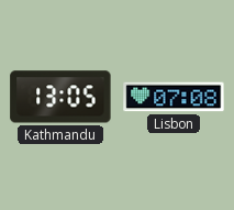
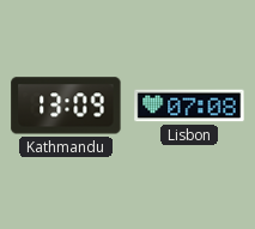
Kathmandu: 13:05 -> 13:09 (66, 106)
